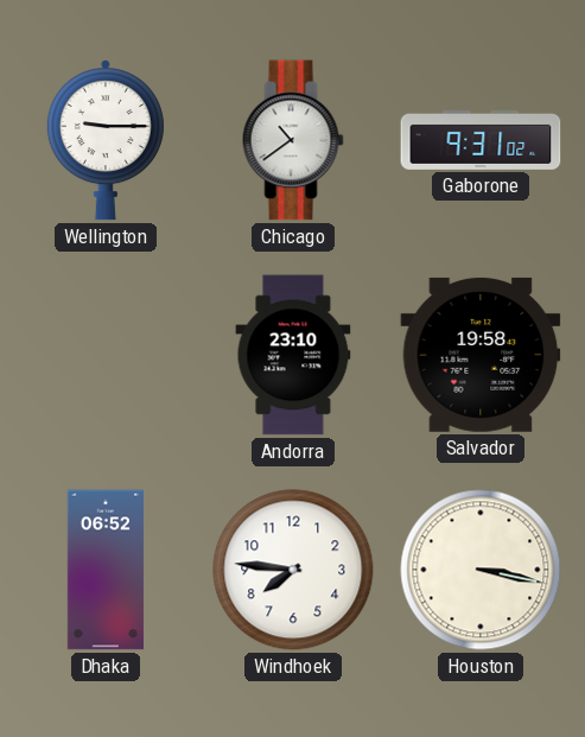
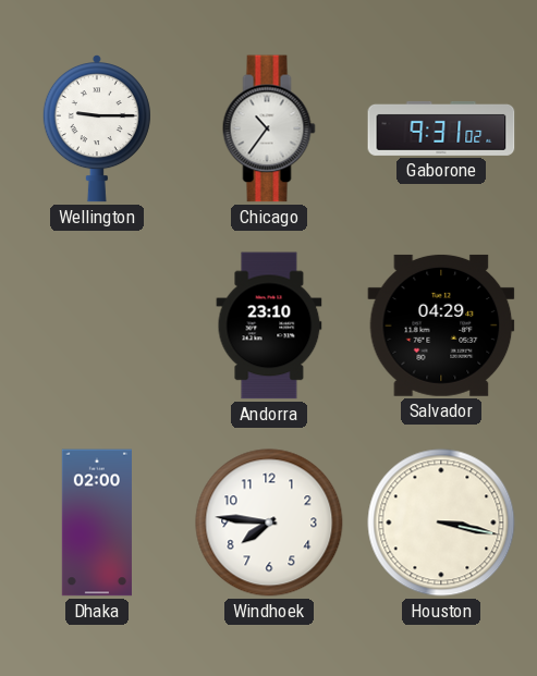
Chicago: 10:39 -> 10:36 (269, 128)
Salvador: 19:58 -> 04:29 (441, 325)
Dhaka: 06:52 -> 02:00 (97, 523)
